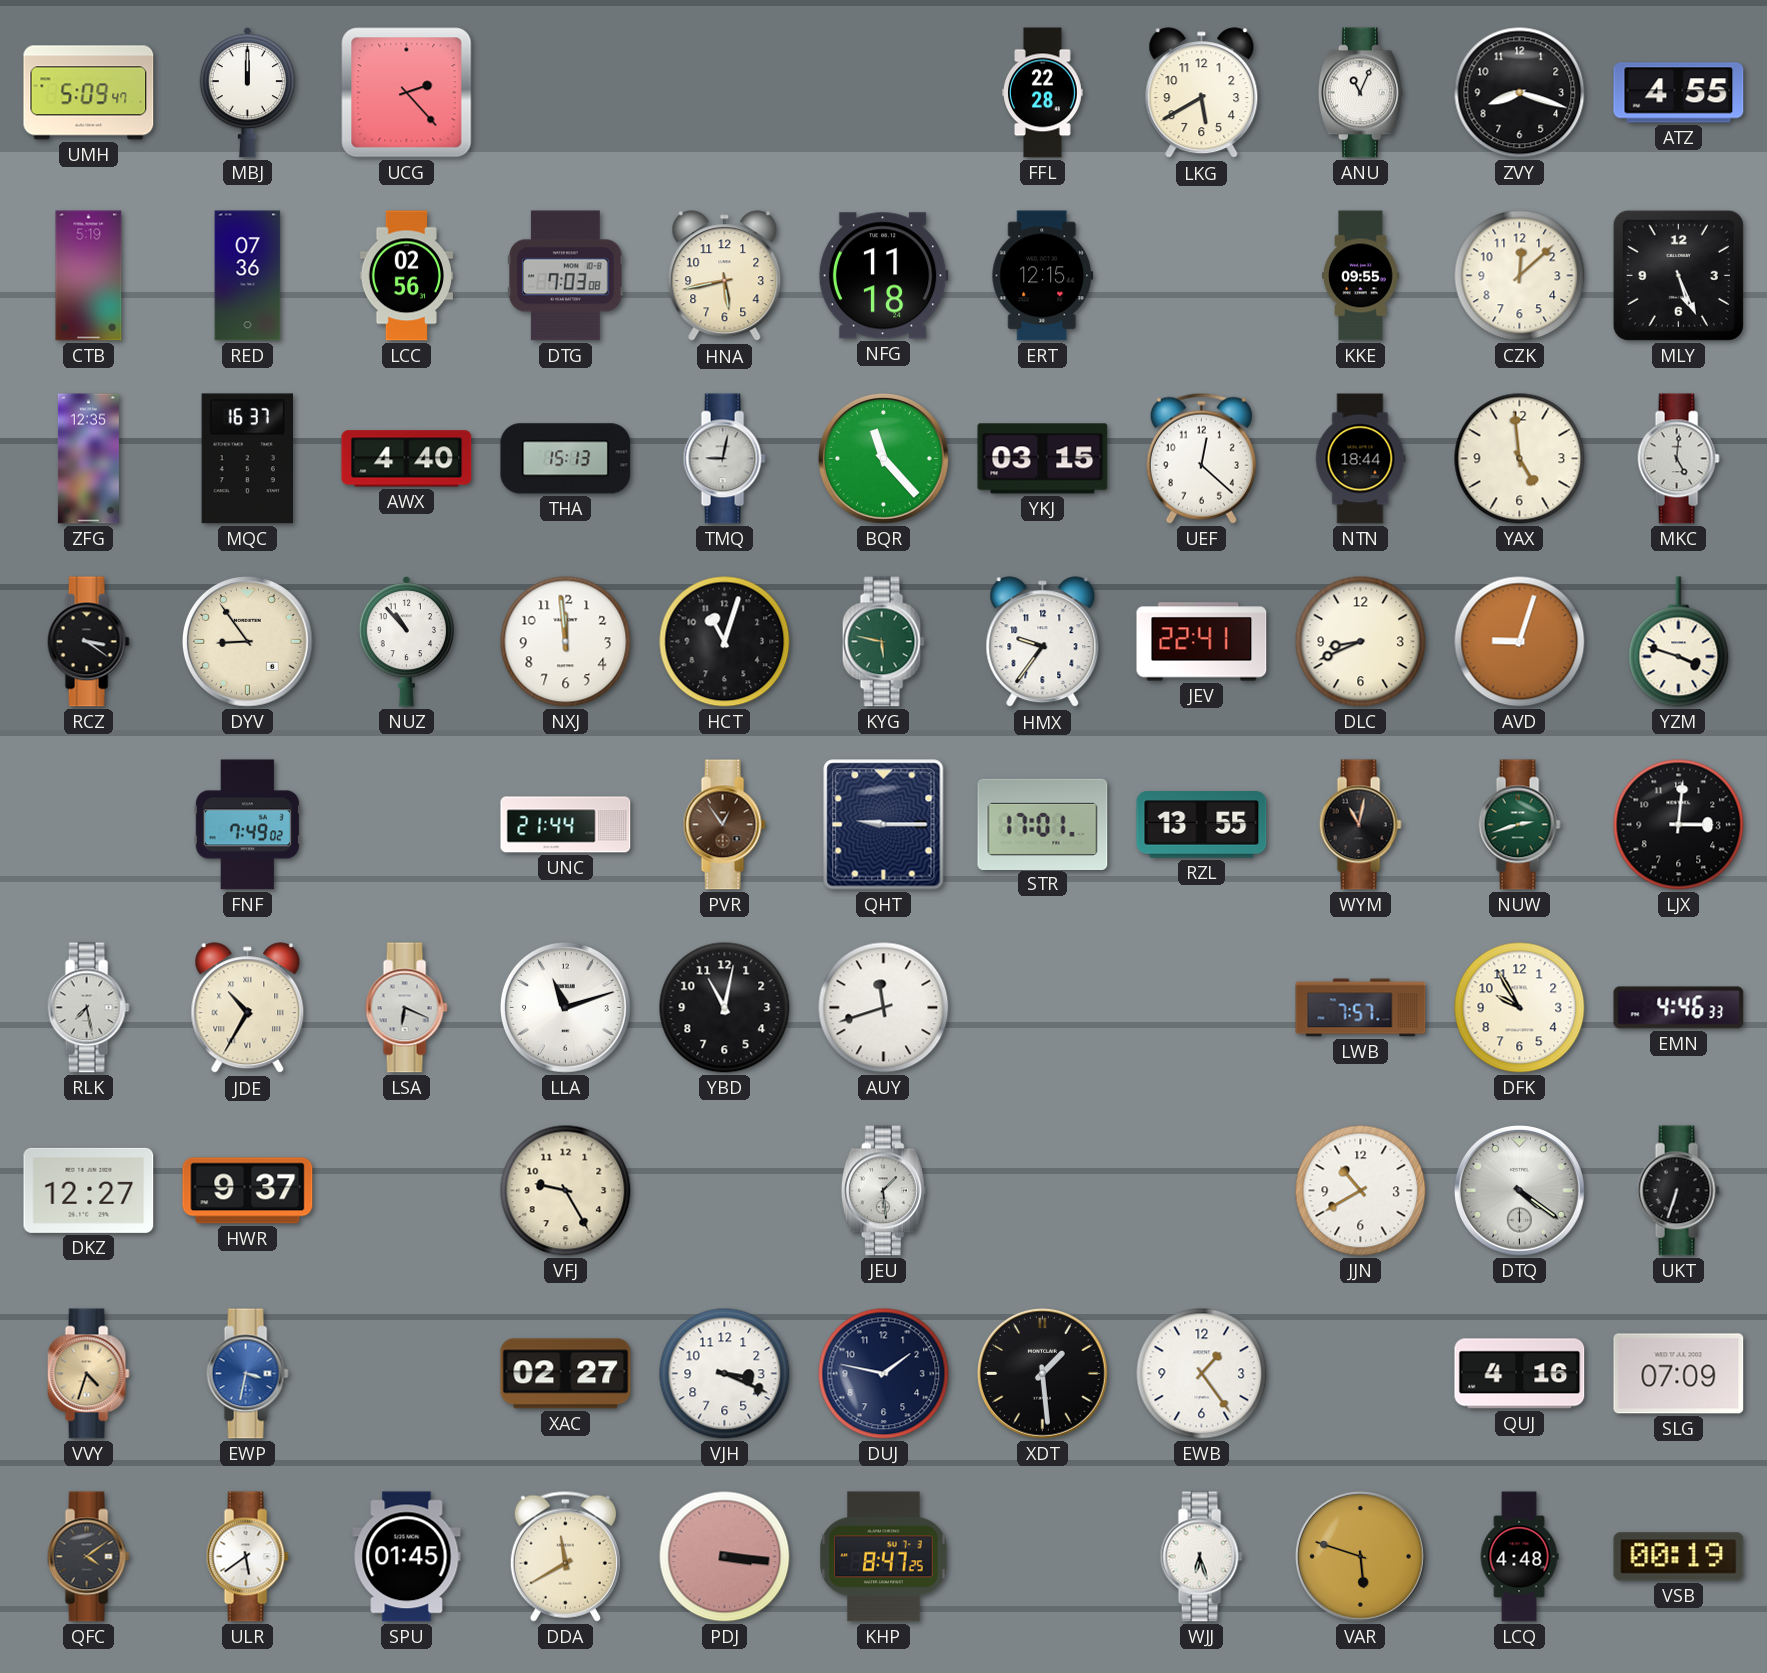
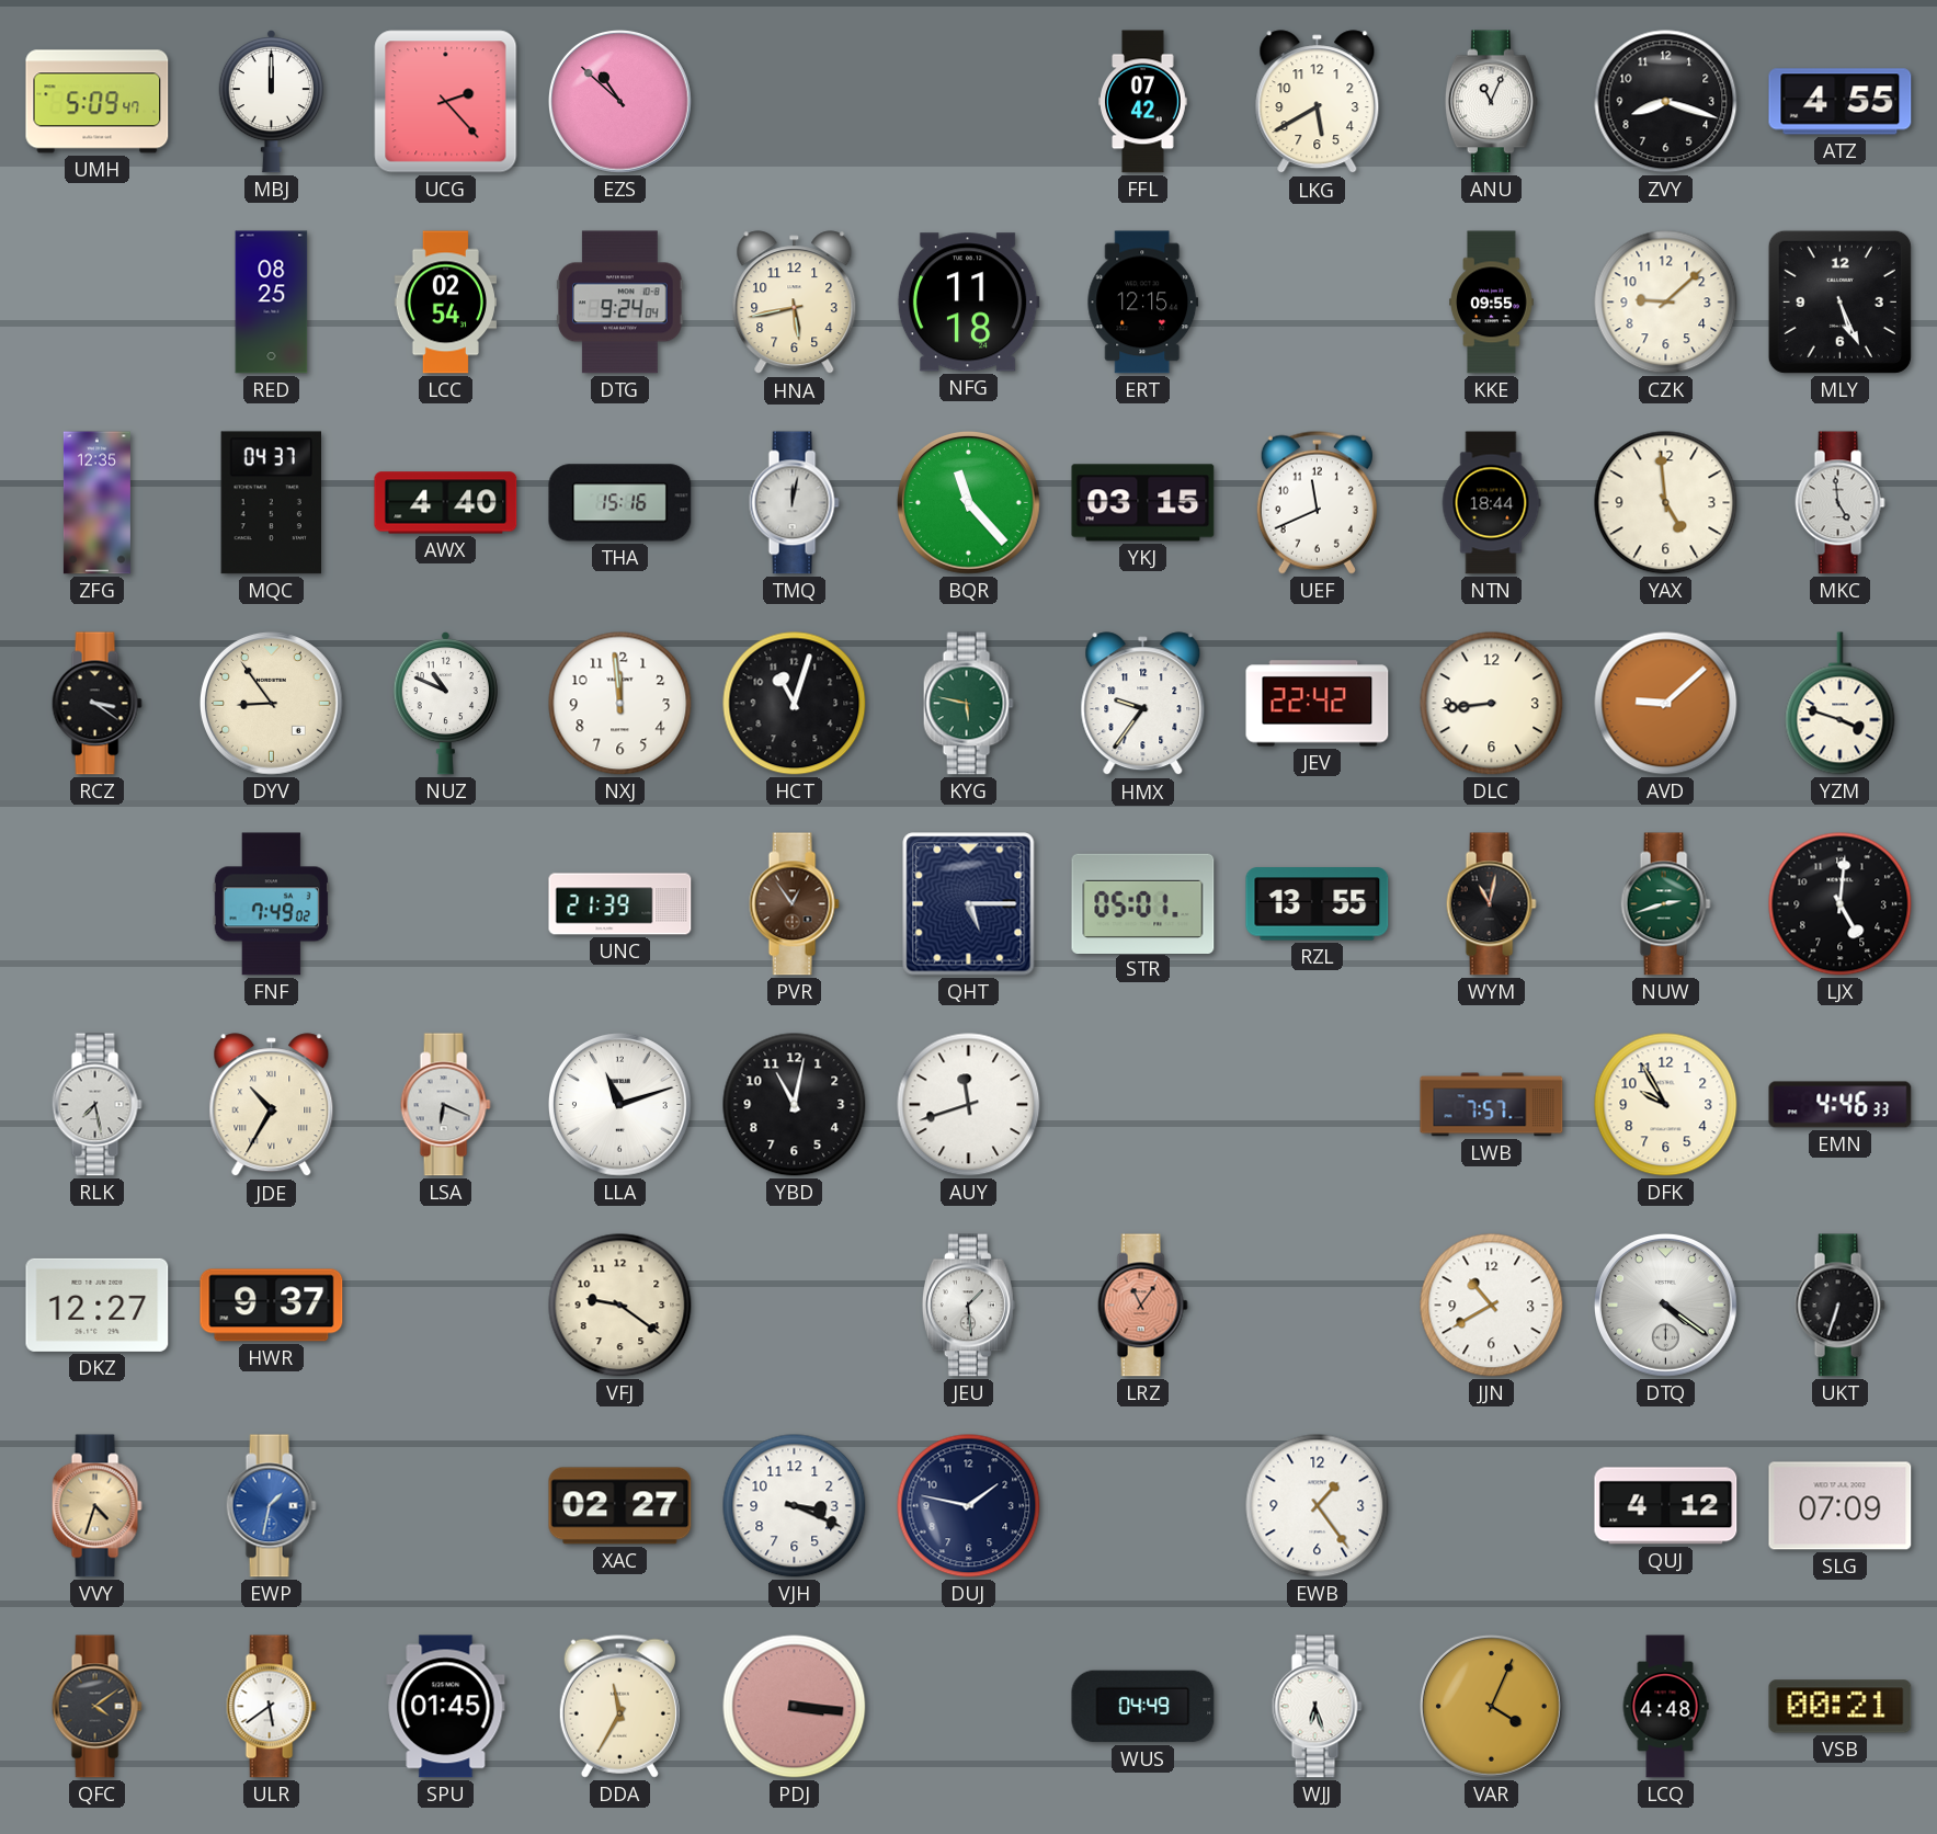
EZS: none -> 10:52 (619, 101)
FFL: 22:28 -> 07:42 (1143, 102)
CTB: 5:19 -> none (89, 276)
RED: 07:36 -> 08:25 (272, 303)
LCC: 02:56 -> 02:54 (445, 303)
DTG: 7:03 -> 9:24 (620, 303)
CZK: 12:08 -> 9:08 (1666, 303)
MQC: 16:37 -> 04:37 (271, 503)
THA: 15:13 -> 15:16 (620, 503)
TMQ: 9:02 -> 12:02 (794, 503)
UEF: 12:22 -> 11:41 (1317, 502)
MKC: 5:01 -> 4:59 (1839, 503)
NUZ: 10:53 -> 10:49 (445, 703)
JEV: 22:41 -> 22:42 (1318, 704)
DLC: 8:41 -> 8:44 (1492, 704)
AVD: 9:03 -> 9:08 (1666, 704)
UNC: 21:44 -> 21:39 (620, 904)
QHT: 9:15 -> 5:15 (969, 904)
STR: 17:01 -> 05:01 (1143, 903)
LJX: 3:01 -> 5:01 (1841, 904)
VFJ: 9:25 -> 9:21 (620, 1306)
LRZ: none -> 11:06 (1142, 1306)
EWP: 3:32 -> 1:32 (271, 1506)
XDT: 1:29 -> none (1042, 1373)
QUJ: 4:16 -> 4:12 (1666, 1506)
DDA: 11:40 -> 11:35 (619, 1706)
KHP: 8:47 -> none (884, 1557)
WUS: none -> 04:49 (1143, 1707)
VAR: 5:48 -> 4:04 (1491, 1706)
VSB: 00:19 -> 00:21 (1841, 1707)
